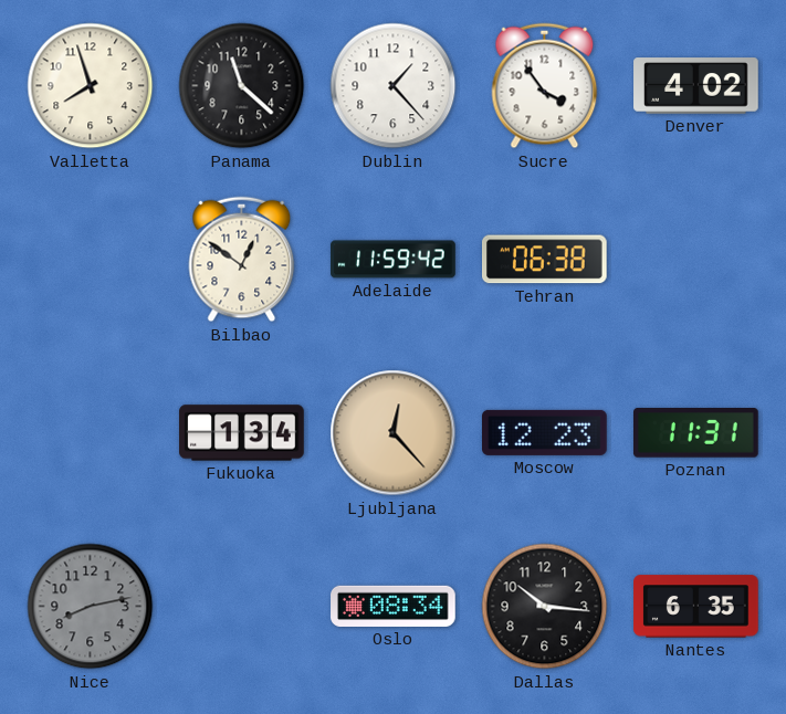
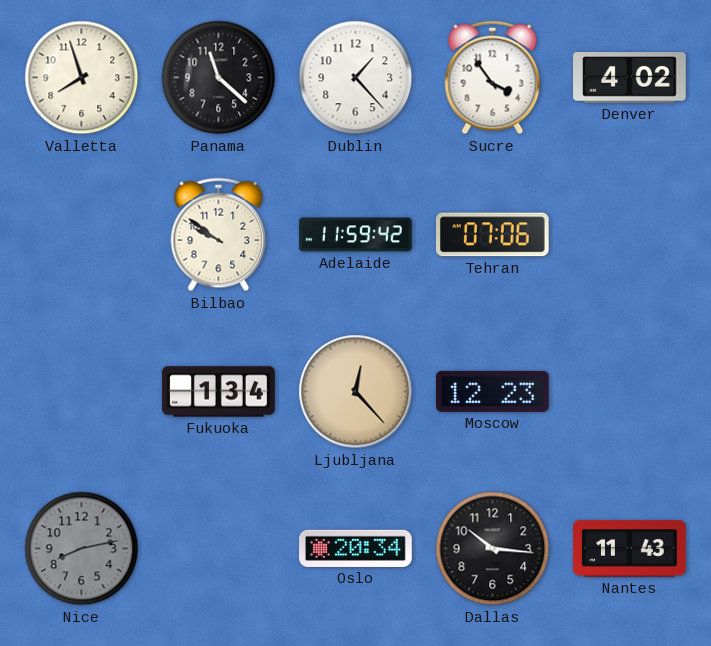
Bilbao: 12:51 -> 9:51 (219, 235)
Tehran: 06:38 -> 07:06 (493, 235)
Poznan: 11:31 -> none (696, 433)
Oslo: 08:34 -> 20:34 (356, 548)
Nantes: 6:35 -> 11:43 (630, 549)
